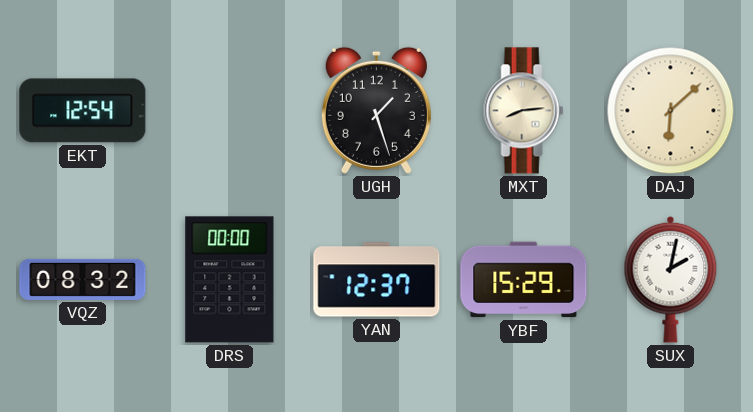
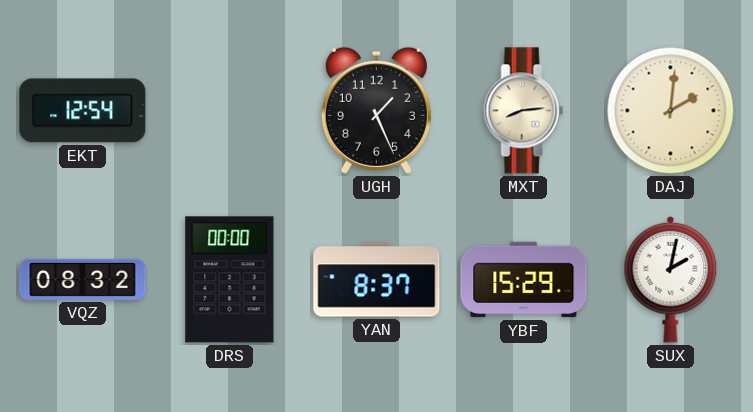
UGH: 1:27 -> 1:26 (376, 110)
DAJ: 6:08 -> 2:01 (671, 111)
YAN: 12:37 -> 8:37 (377, 280)
